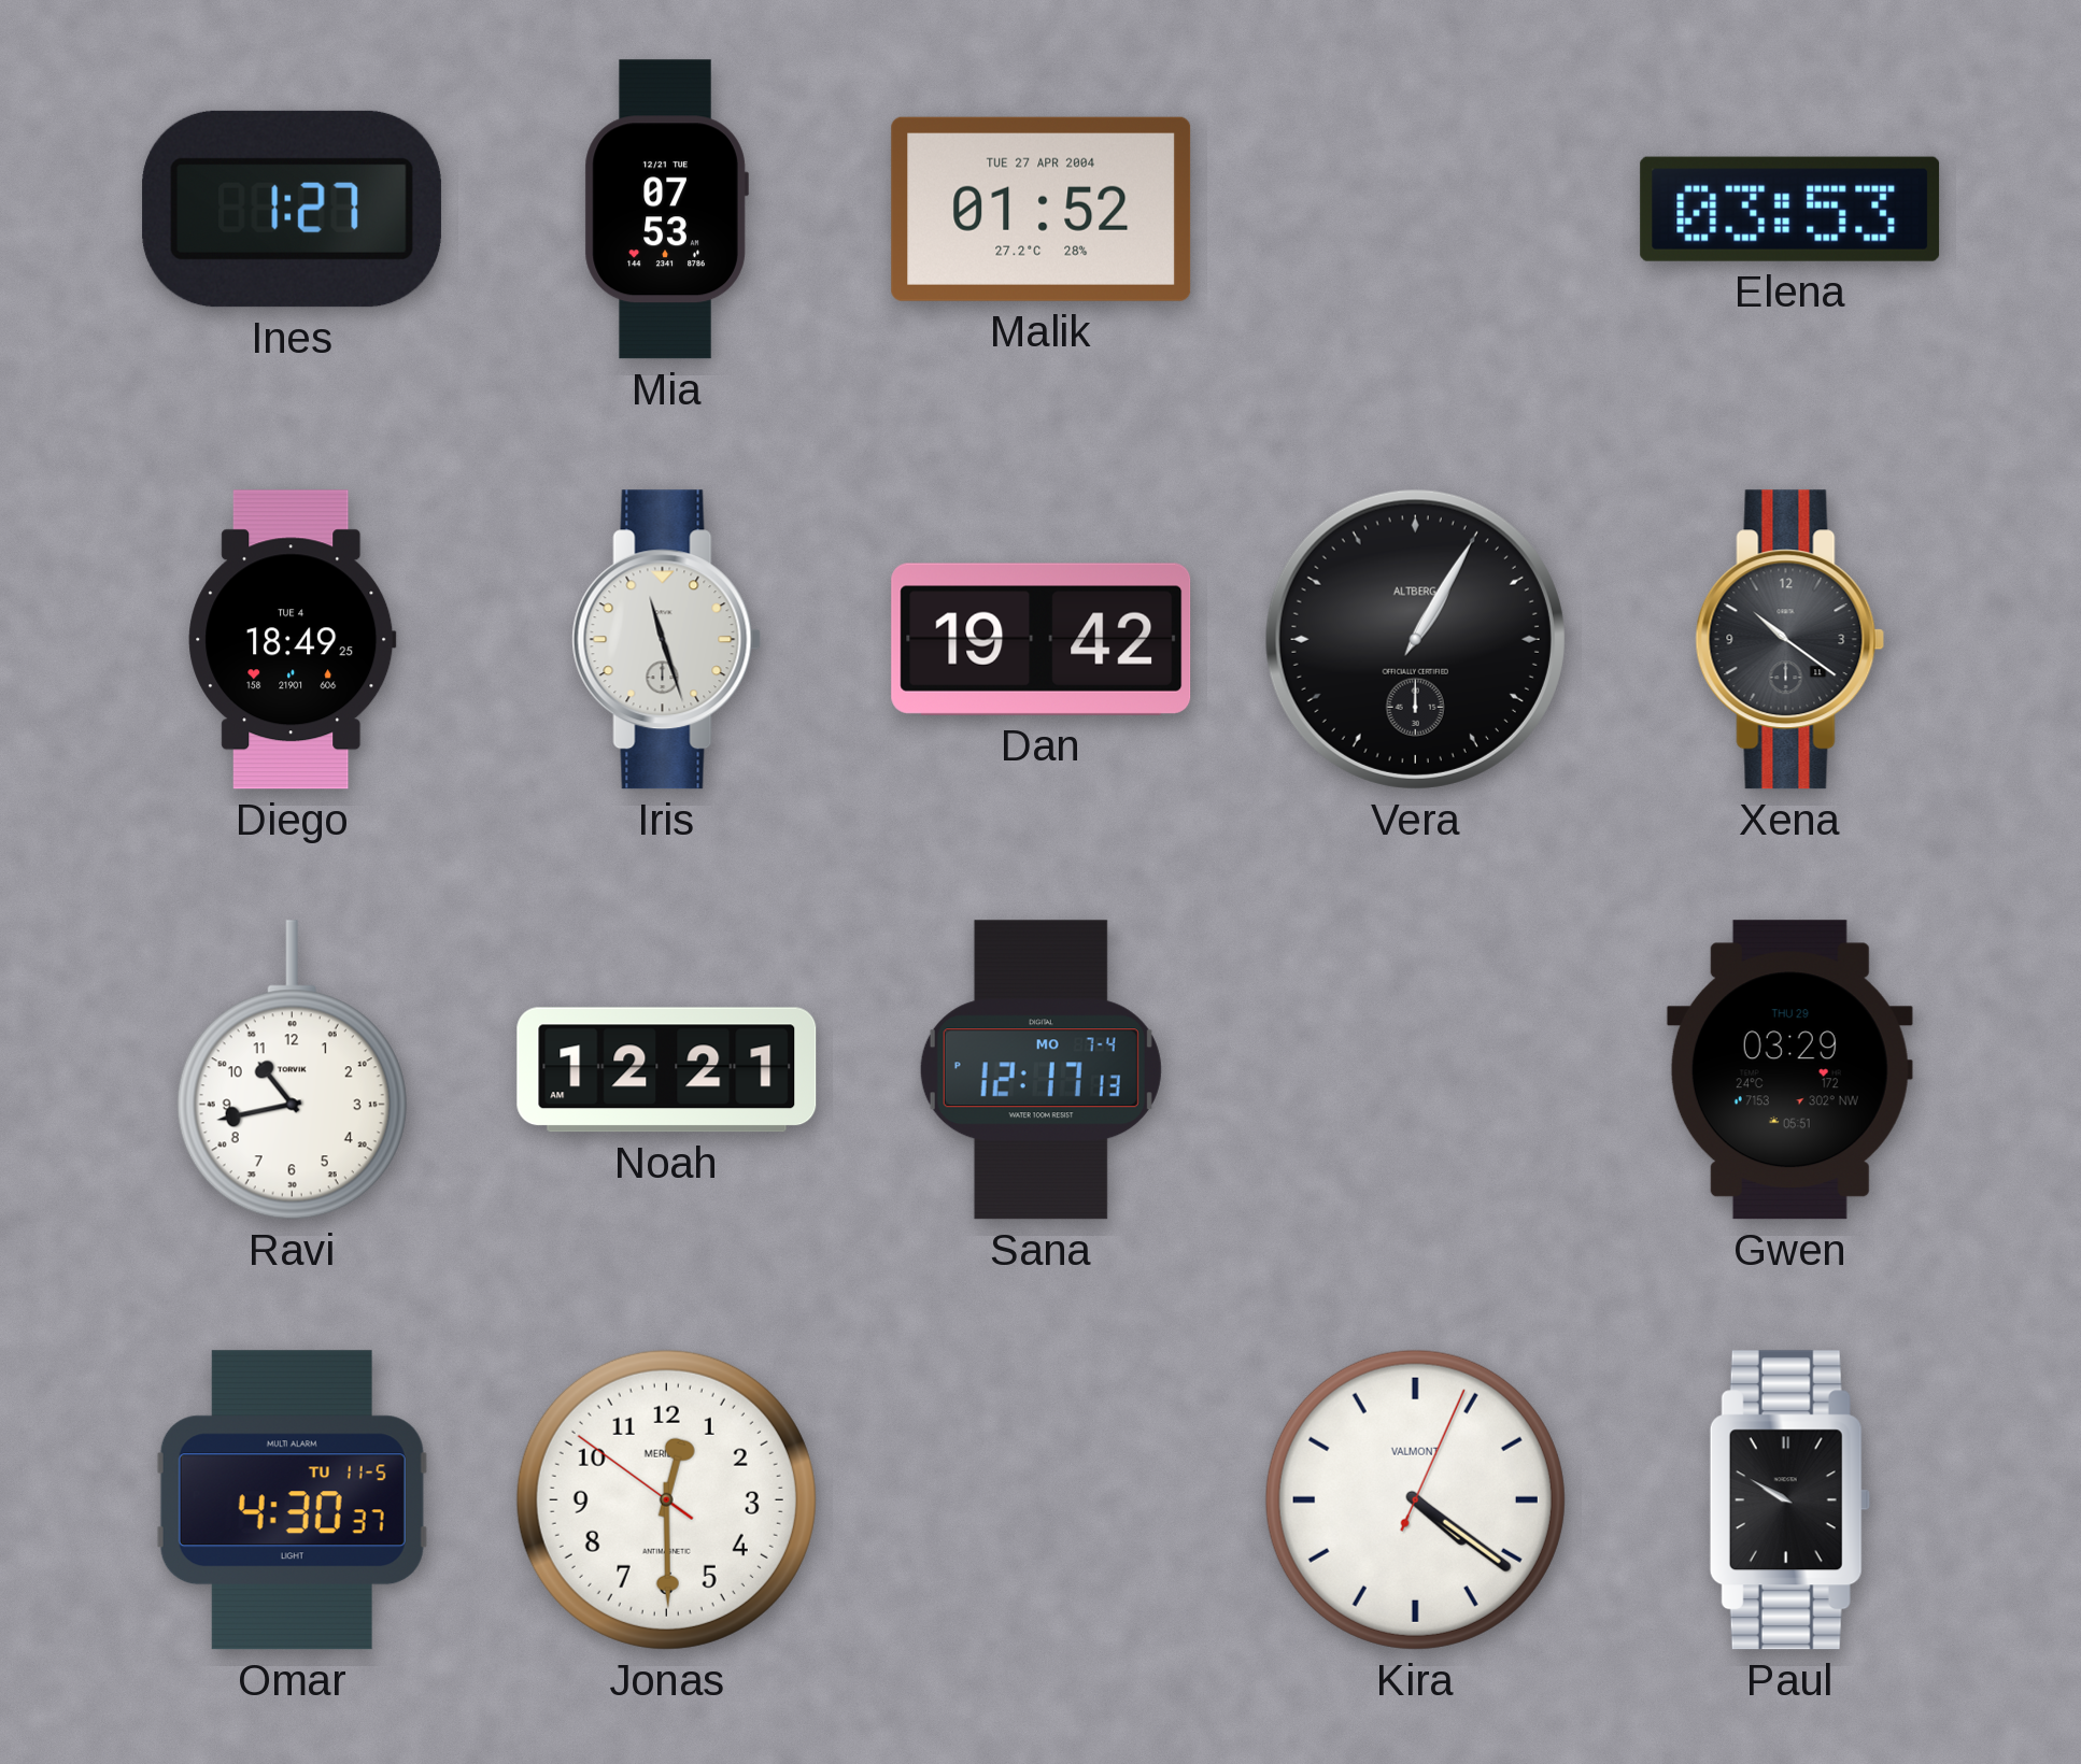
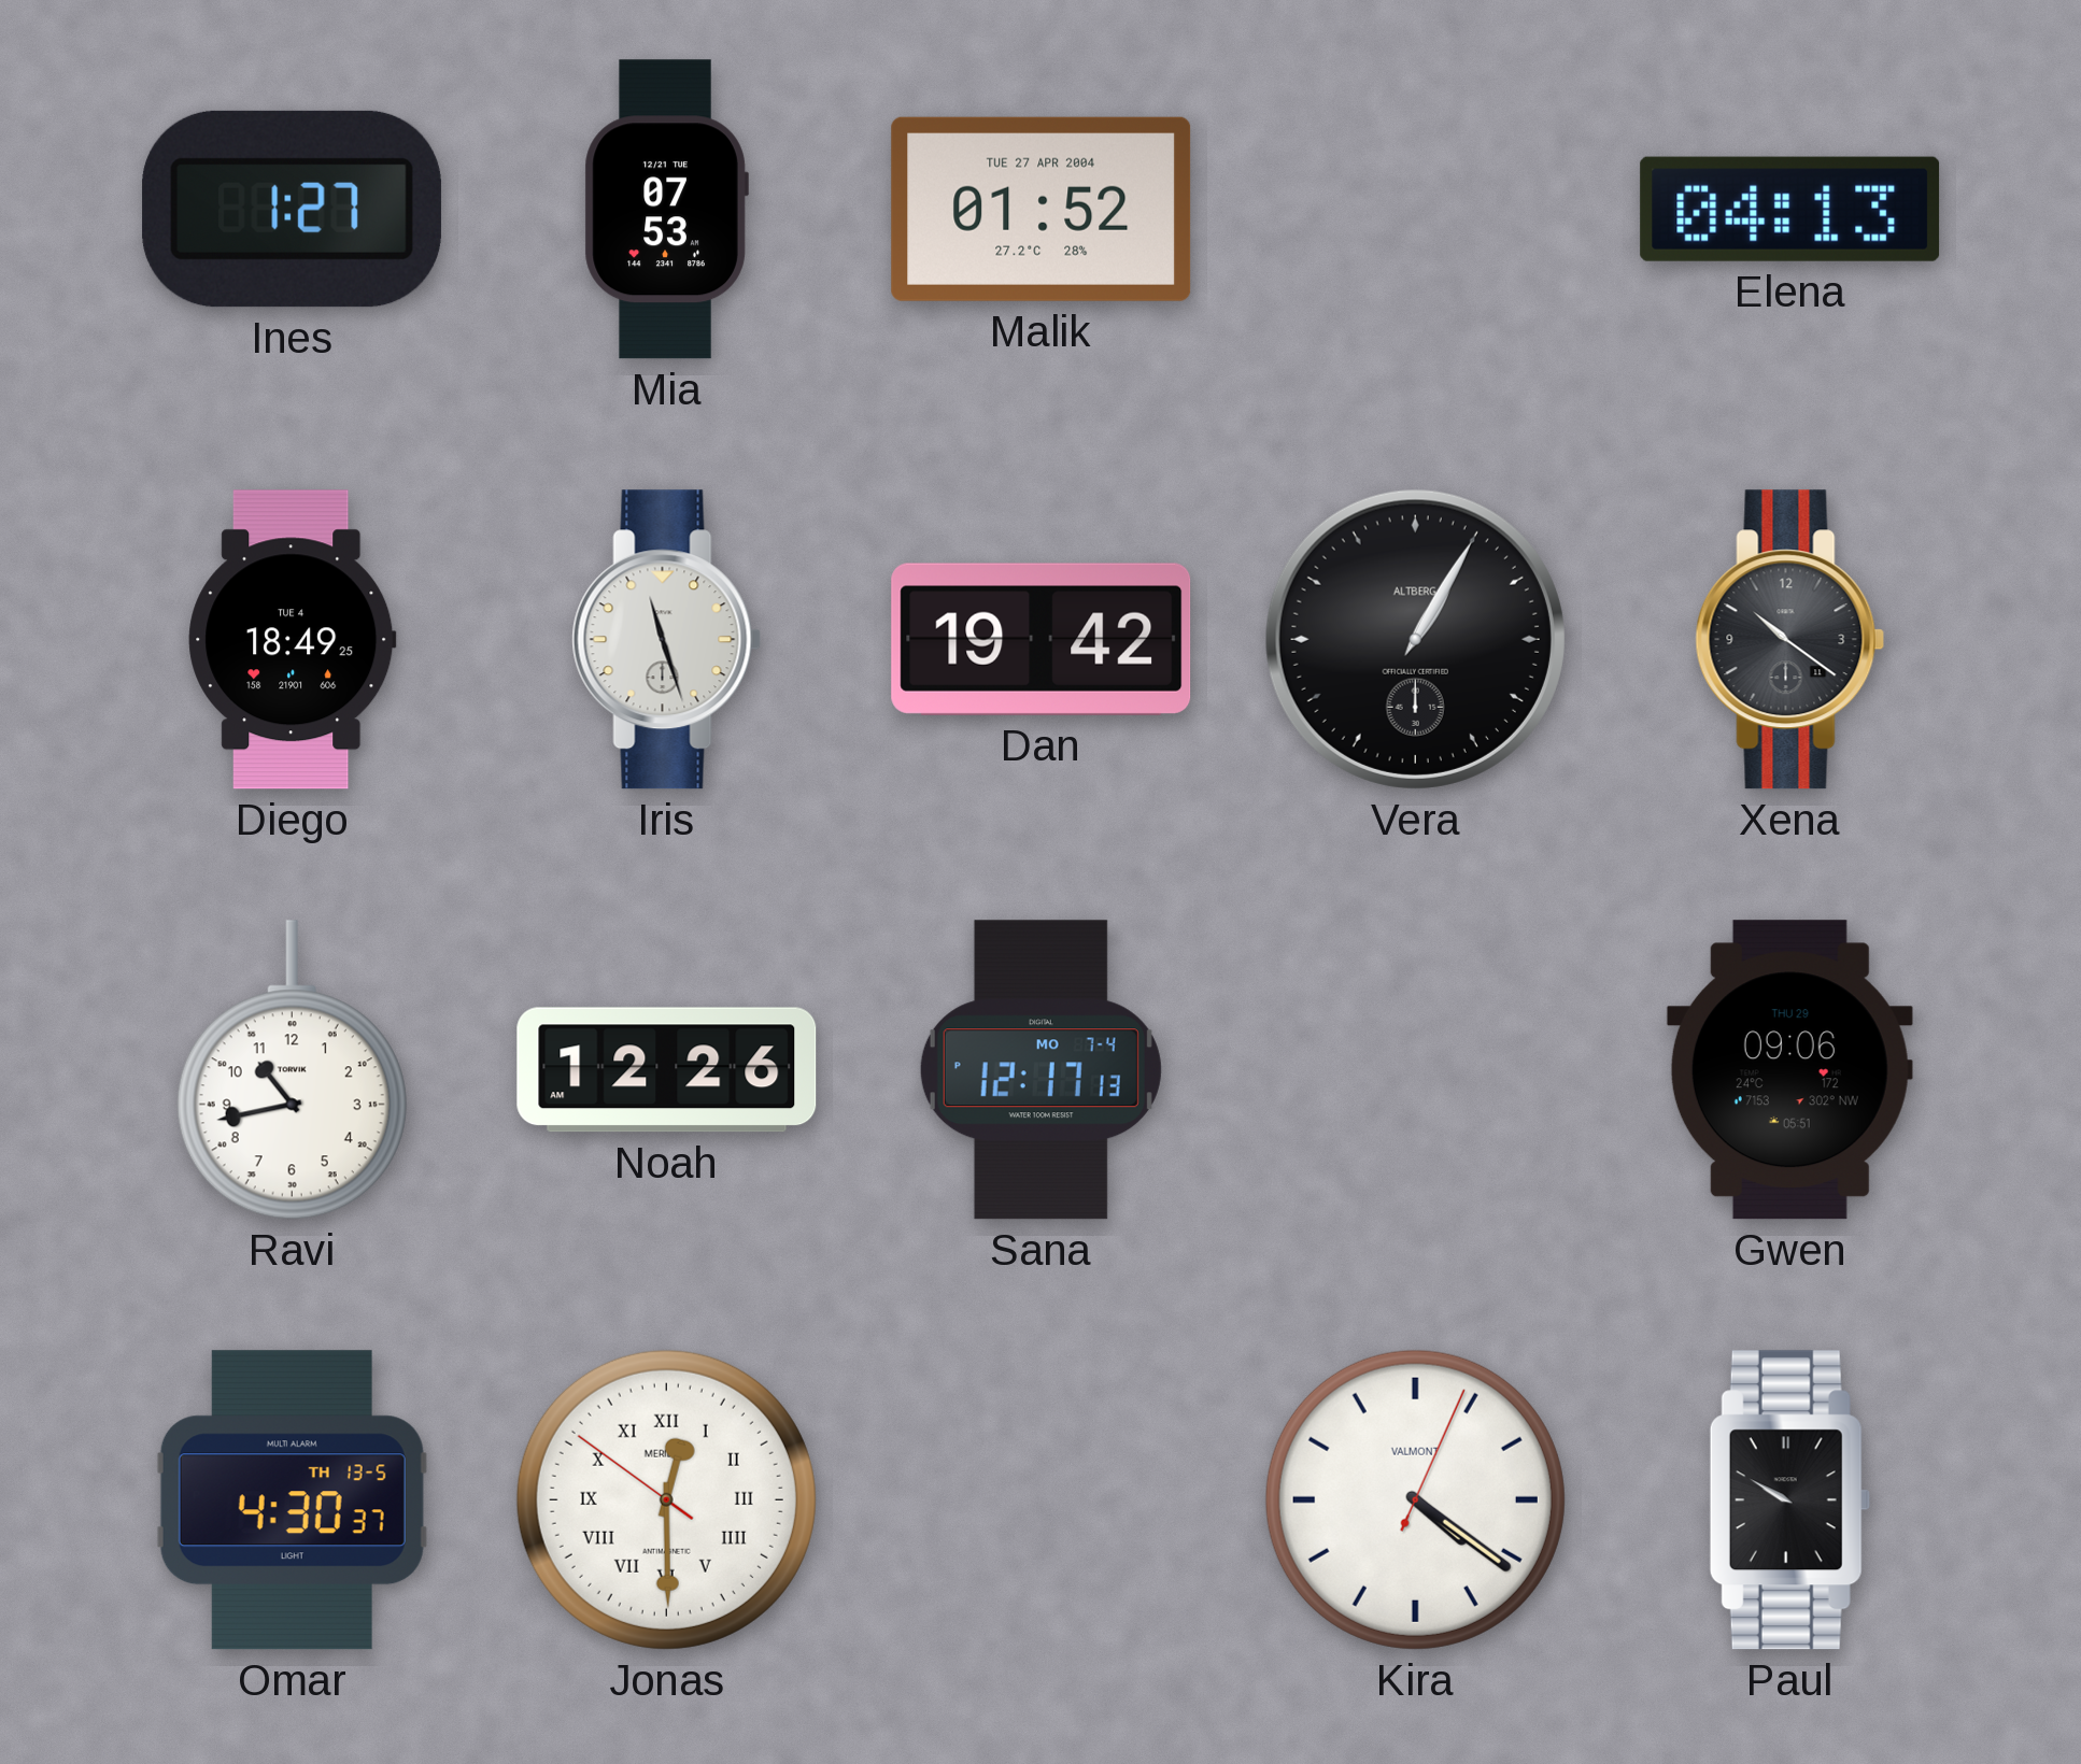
Elena: 03:53 -> 04:13 (1790, 209)
Noah: 12:21 -> 12:26 (667, 1070)
Gwen: 03:29 -> 09:06 (1789, 1070)
Omar date: TU 11-5 -> TH 13-5 (292, 1500)
Jonas numerals: Arabic -> Roman (666, 1499)
